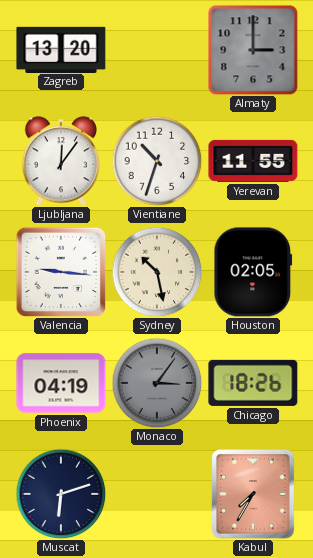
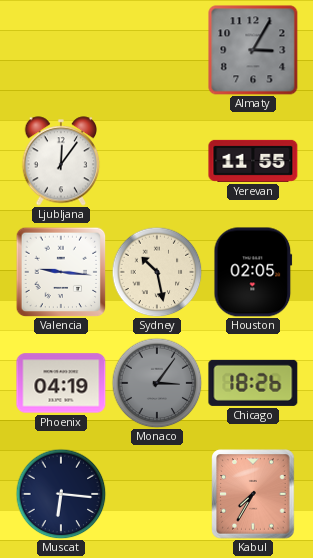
Zagreb: 13:20 -> none (61, 49)
Almaty: 3:00 -> 3:05 (253, 50)
Vientiane: 10:33 -> none (157, 161)
Muscat: 6:12 -> 6:16 (61, 494)
